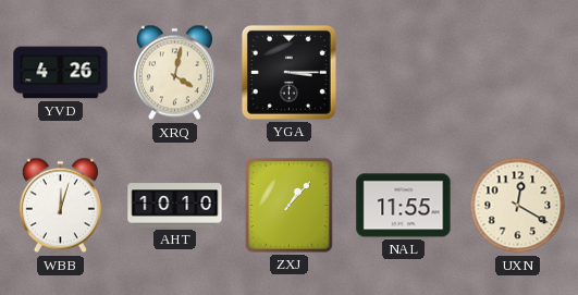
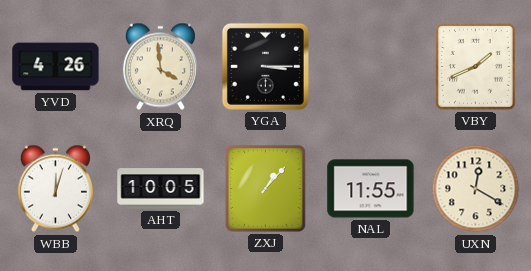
XRQ: 4:02 -> 3:59 (160, 67)
VBY: none -> 1:41 (475, 66)
AHT: 10:10 -> 10:05 (161, 189)
